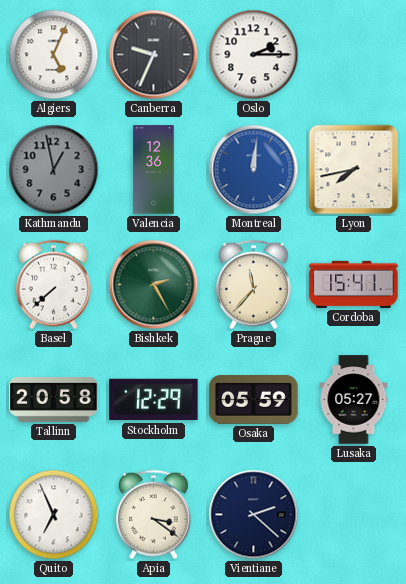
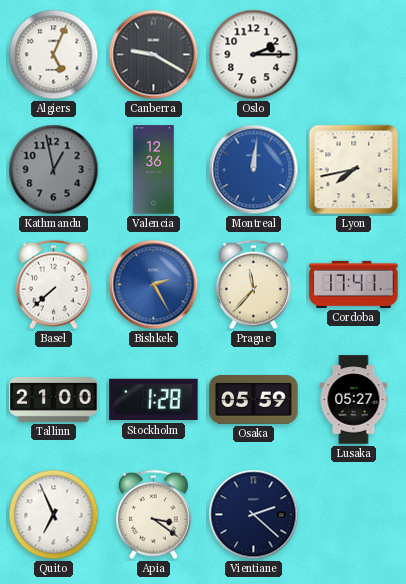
Canberra: 9:34 -> 9:20 (154, 55)
Bishkek dial: green -> blue (154, 285)
Cordoba: 15:41 -> 17:41 (354, 284)
Tallinn: 20:58 -> 21:00 (54, 399)
Stockholm: 12:29 -> 1:28 (154, 400)
